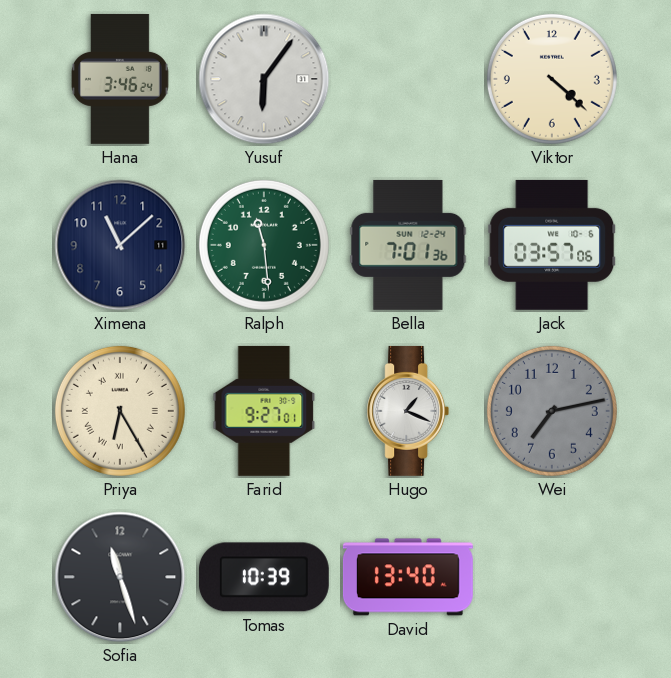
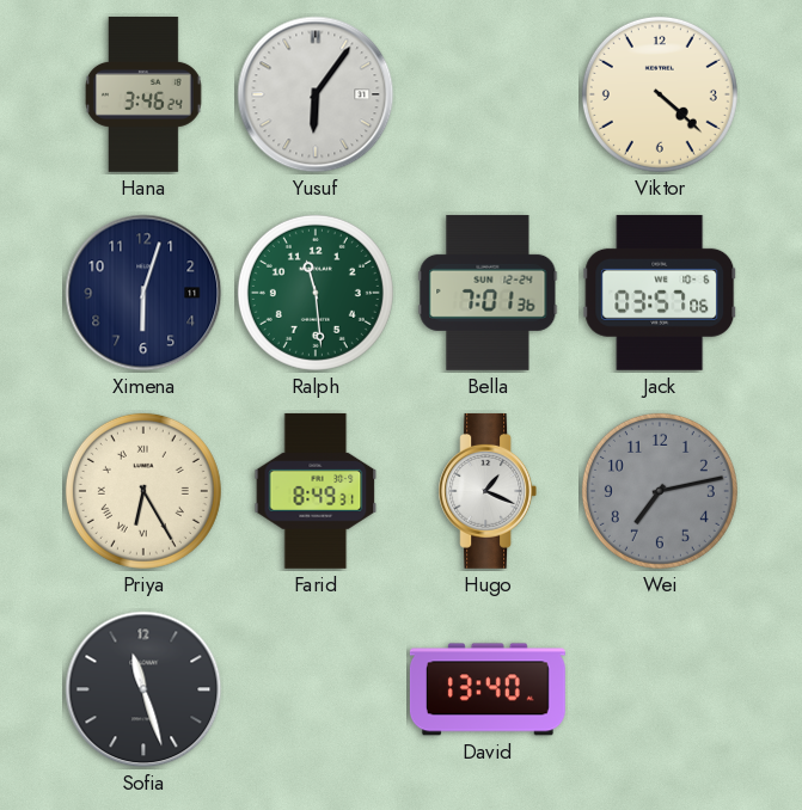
Ximena: 11:08 -> 6:03 (143, 293)
Farid: 9:27 -> 8:49 (316, 491)
Tomas: 10:39 -> none (264, 577)
